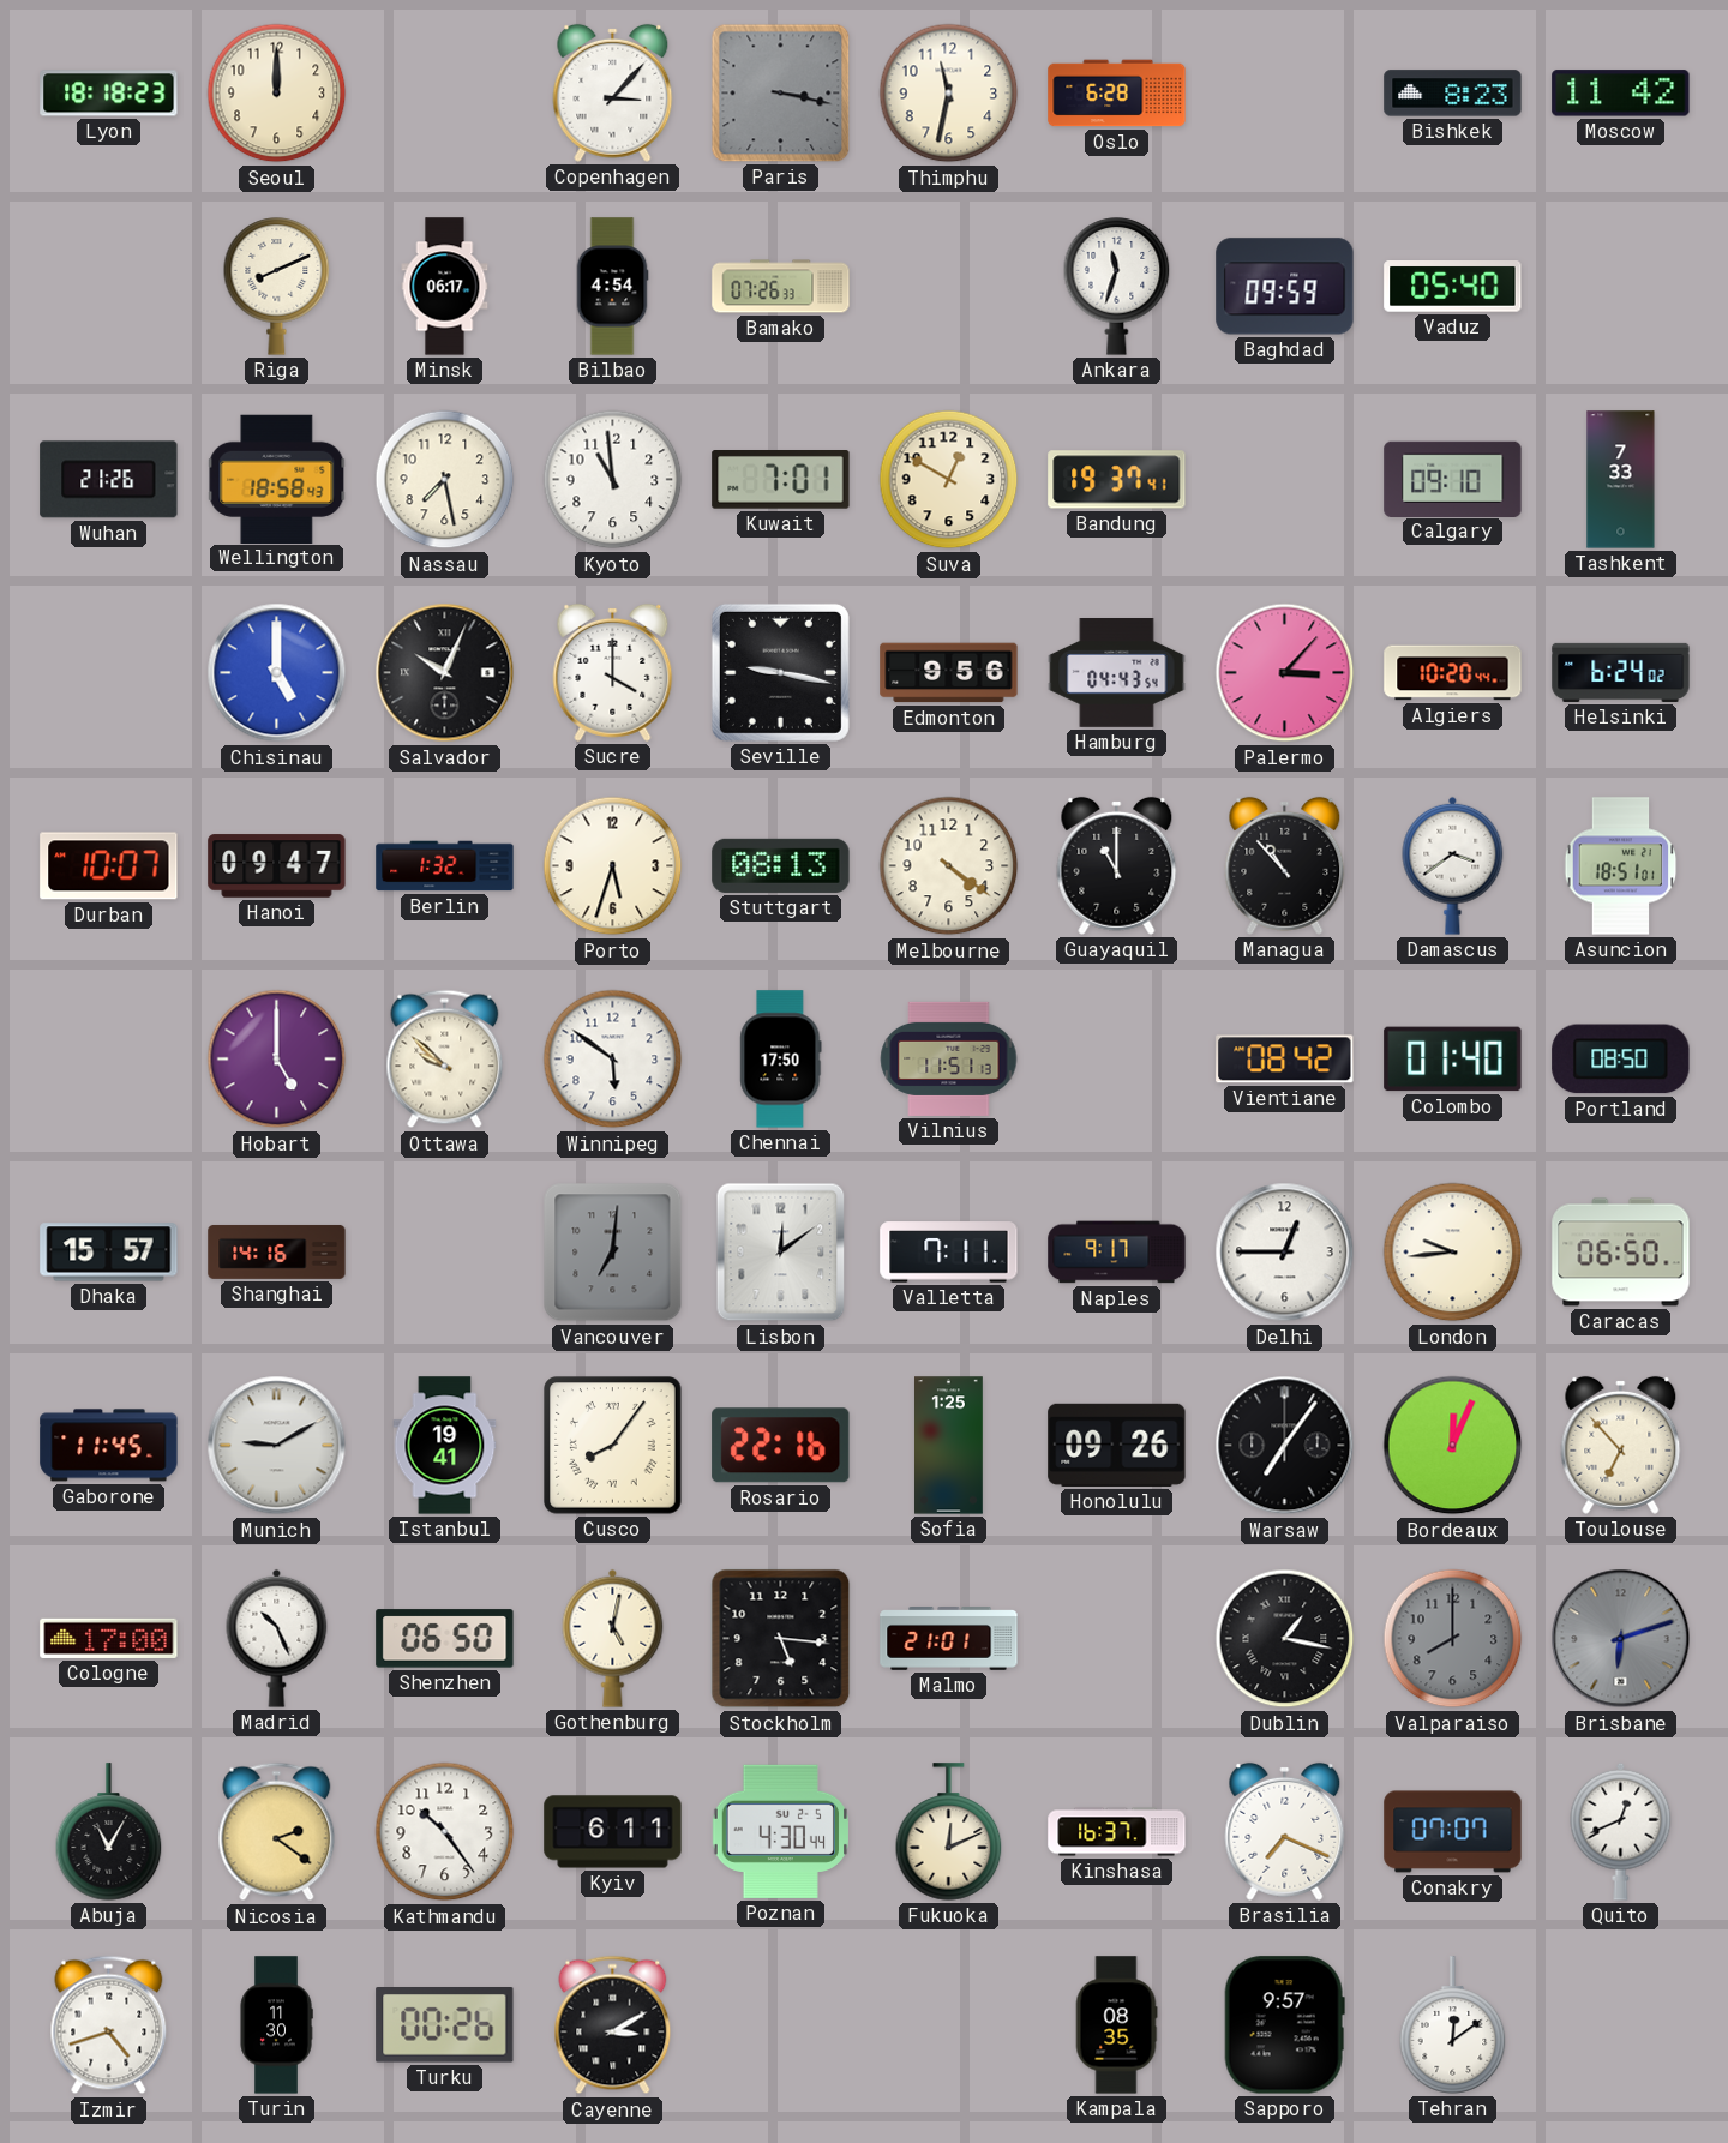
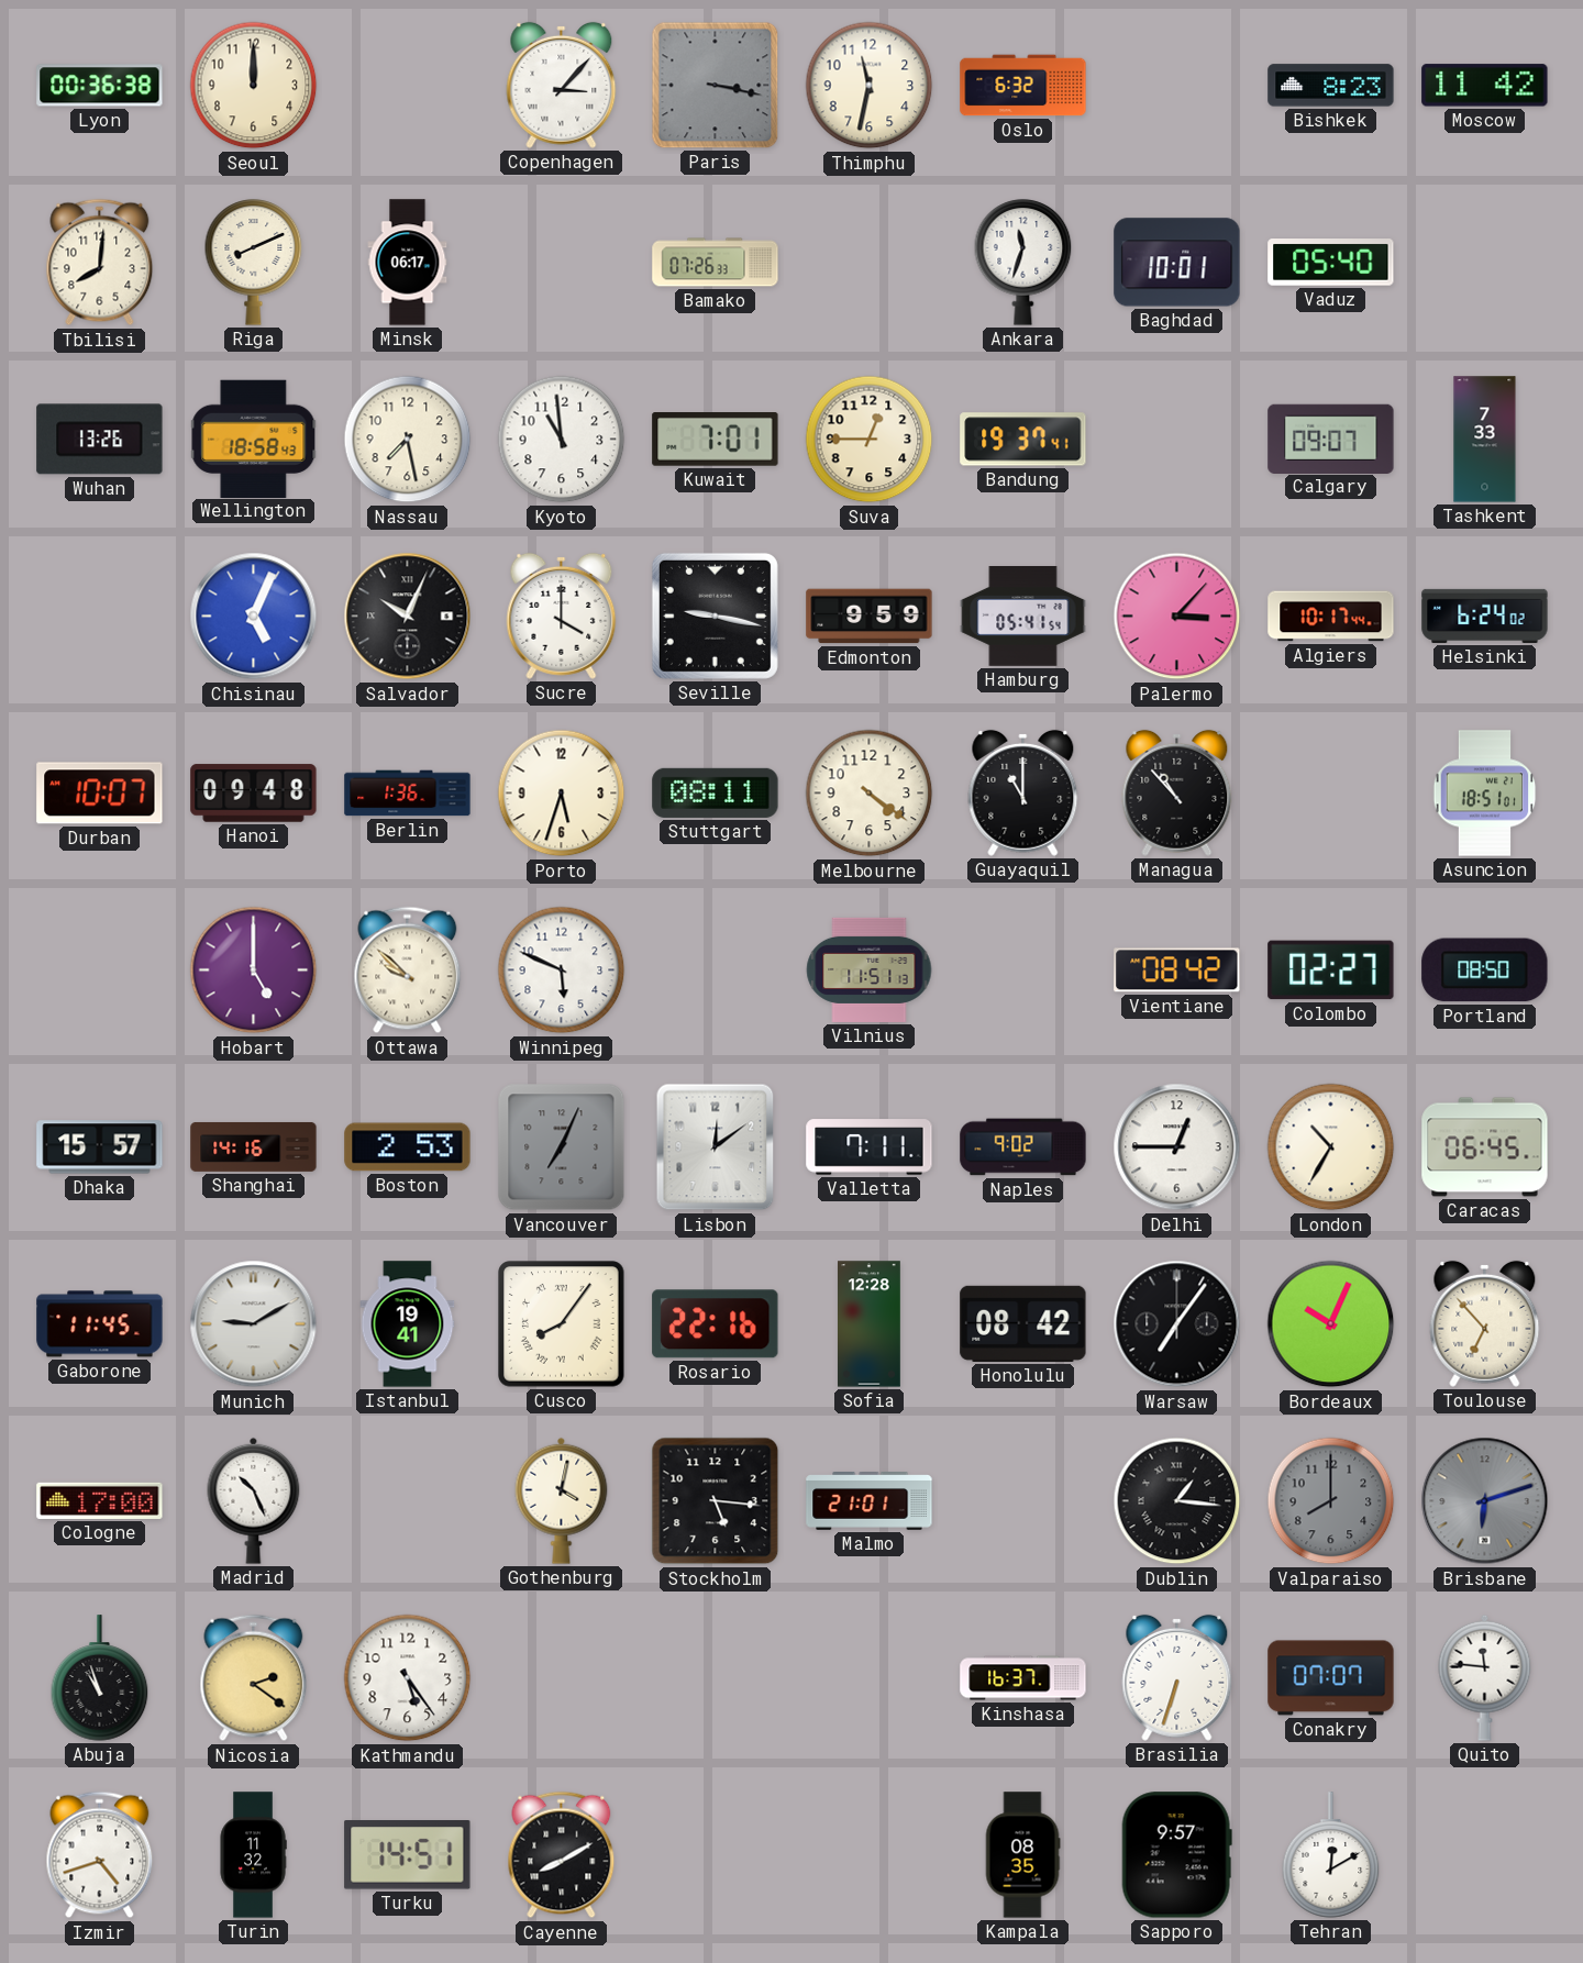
Lyon: 18:18 -> 00:36 (100, 86)
Oslo: 6:28 -> 6:32 (1023, 86)
Tbilisi: none -> 8:01 (100, 263)
Bilbao: 4:54 -> none (612, 287)
Baghdad: 09:59 -> 10:01 (1177, 263)
Wuhan: 21:26 -> 13:26 (100, 440)
Suva: 12:50 -> 12:45 (870, 440)
Calgary: 09:10 -> 09:07 (1331, 439)
Chisinau: 5:00 -> 5:04 (254, 617)
Edmonton: 9:56 -> 9:59 (870, 617)
Hamburg: 04:43 -> 05:41 (1023, 617)
Algiers: 10:20 -> 10:17 (1331, 617)
Hanoi: 09:47 -> 09:48 (254, 794)
Berlin: 1:32 -> 1:36 (408, 794)
Stuttgart: 08:13 -> 08:11 (716, 792)
Damascus: 3:39 -> none (1453, 865)
Winnipeg: 5:51 -> 5:49 (562, 971)
Chennai: 17:50 -> none (781, 1060)
Colombo: 01:40 -> 02:27 (1331, 971)
Boston: none -> 2:53 (408, 1147)
Vancouver: 7:01 -> 7:04 (562, 1147)
Naples: 9:17 -> 9:02 (1023, 1147)
London: 9:44 -> 10:35 (1331, 1147)
Caracas: 06:50 -> 06:45 (1485, 1147)
Sofia: 1:25 -> 12:28 (870, 1324)
Honolulu: 09:26 -> 08:42 (1023, 1323)
Bordeaux: 12:04 -> 10:04 (1331, 1324)
Shenzhen: 06:50 -> none (445, 1639)
Gothenburg: 5:02 -> 4:02 (562, 1500)
Dublin: 1:17 -> 1:16 (1177, 1501)
Abuja: 11:05 -> 10:57 (100, 1678)
Kathmandu: 10:24 -> 5:24 (408, 1678)
Kyiv: 6:11 -> none (613, 1832)
Poznan: 4:30 -> none (780, 1831)
Fukuoka: 12:11 -> none (949, 1832)
Brasilia: 7:19 -> 6:33 (1177, 1677)
Quito: 12:41 -> 11:46 (1485, 1677)
Turin: 11:30 -> 11:32 (253, 1855)
Turku: 00:26 -> 14:51 (408, 1855)
Cayenne: 3:10 -> 8:10 (562, 1855)
Tehran: 12:09 -> 12:10 (1331, 1855)
